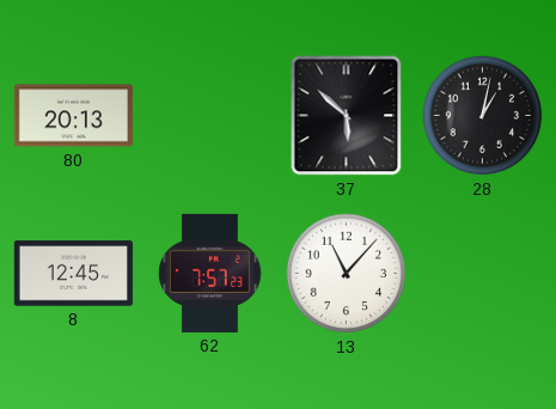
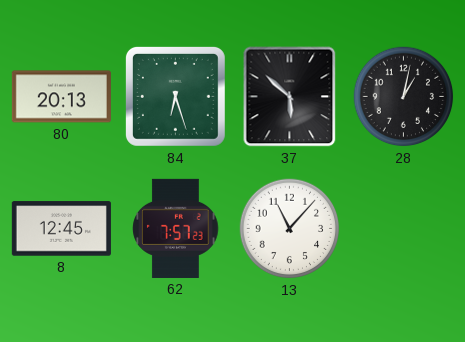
84: none -> 6:27 (175, 96)
